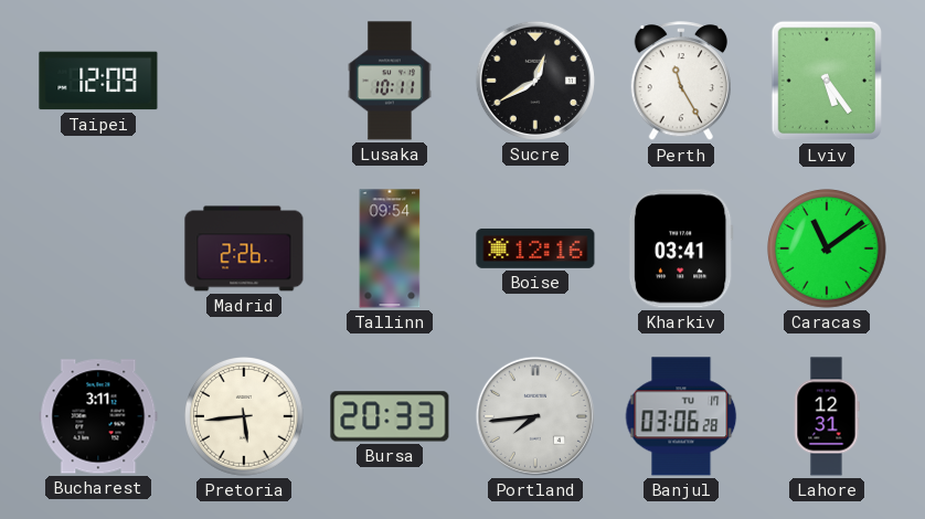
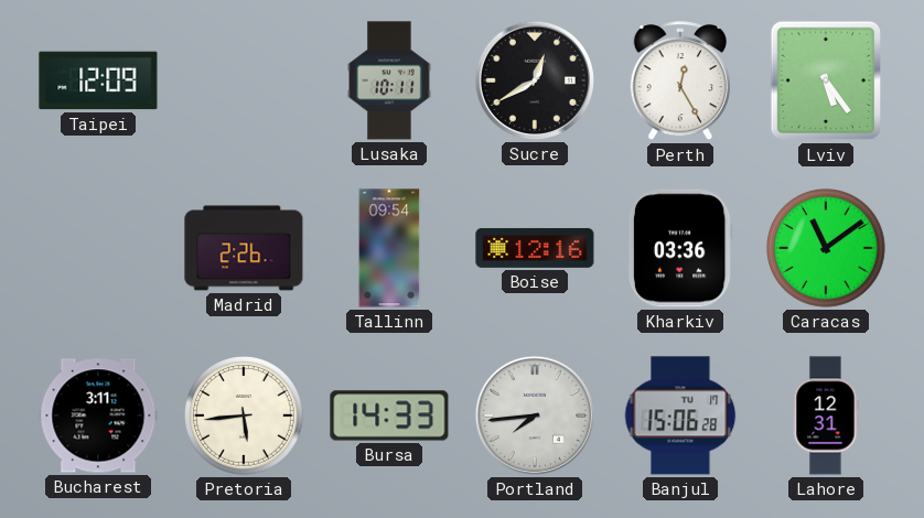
Perth: 11:25 -> 12:25 (679, 82)
Kharkiv: 03:41 -> 03:36 (680, 248)
Bursa: 20:33 -> 14:33 (389, 416)
Banjul: 03:06 -> 15:06 (680, 416)
